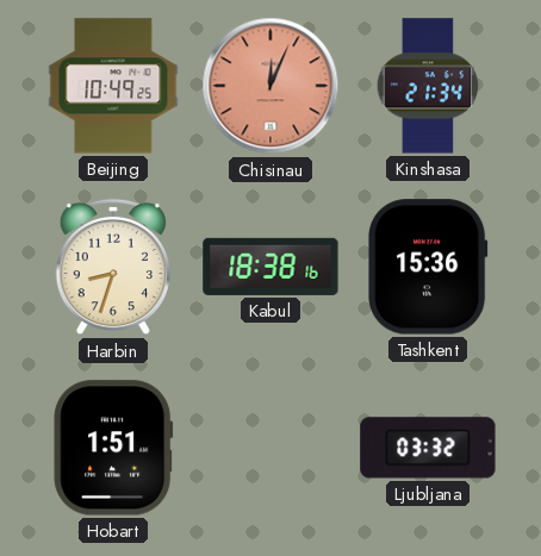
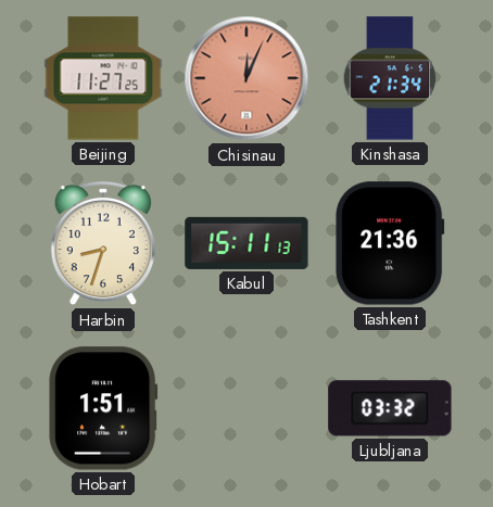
Beijing: 10:49 -> 11:27 (103, 78)
Kabul: 18:38 -> 15:11 (246, 243)
Tashkent: 15:36 -> 21:36 (390, 243)
